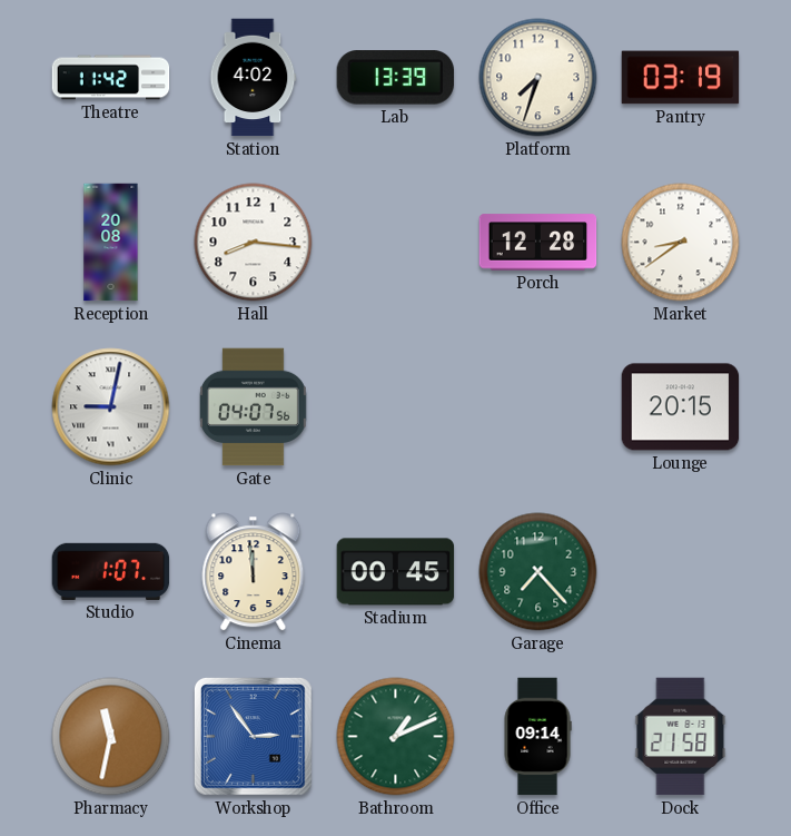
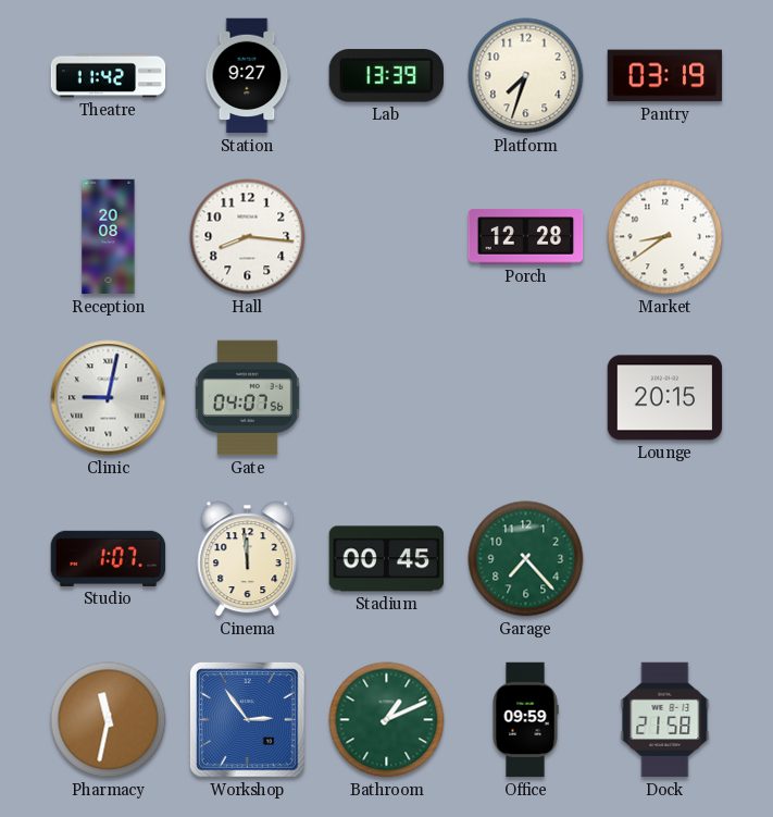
Station: 4:02 -> 9:27 (248, 76)
Office: 09:14 -> 09:59 (525, 720)
